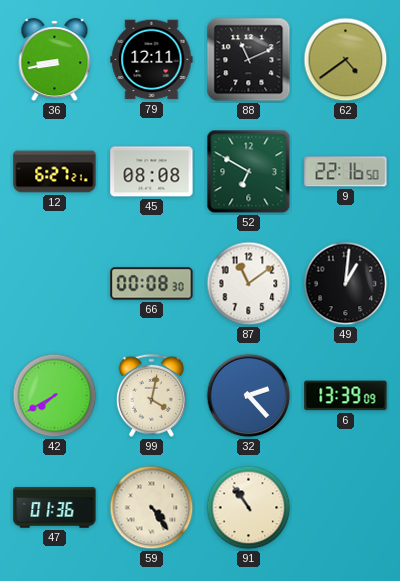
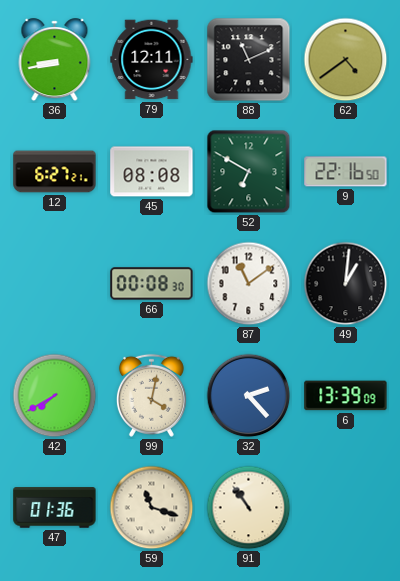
59: 4:24 -> 11:18 (152, 508)
